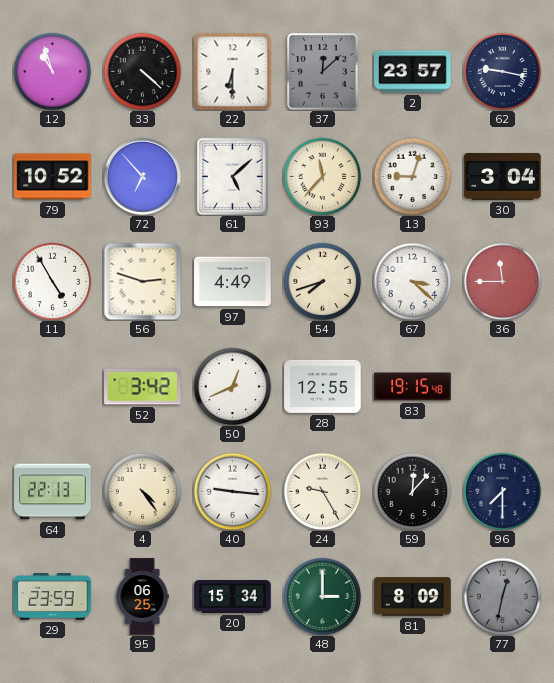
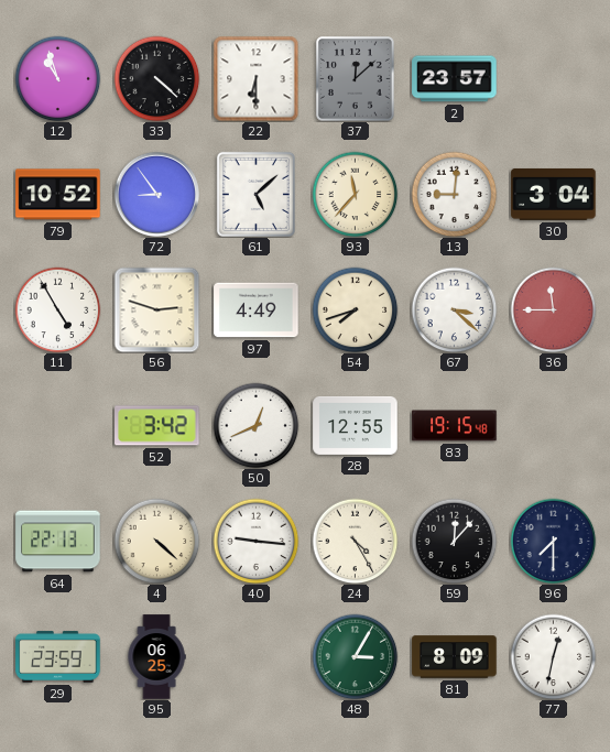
62: 9:17 -> none (502, 71)
72: 6:53 -> 8:54 (156, 194)
13: 9:03 -> 9:01 (454, 194)
4: 4:24 -> 4:22 (156, 541)
24: 9:25 -> 4:25 (355, 541)
20: 15:34 -> none (233, 597)
48: 3:00 -> 3:05 (355, 656)
77 dial: grey -> white (553, 656)
